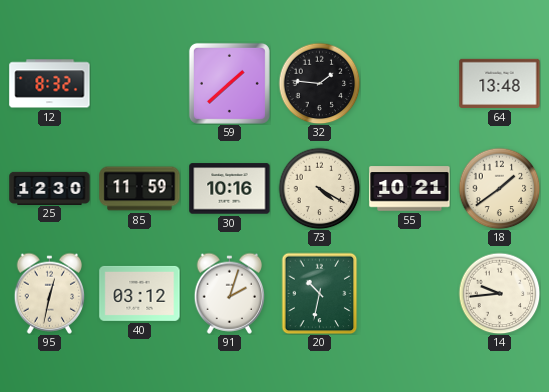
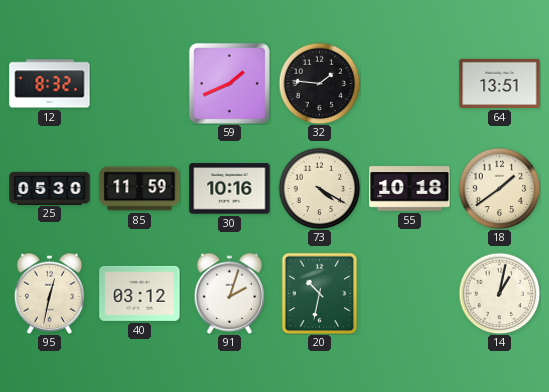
59: 1:38 -> 1:41 (229, 83)
64: 13:48 -> 13:51 (500, 83)
25: 12:30 -> 05:30 (50, 188)
55: 10:21 -> 10:18 (410, 189)
14: 9:44 -> 1:02 (499, 293)
